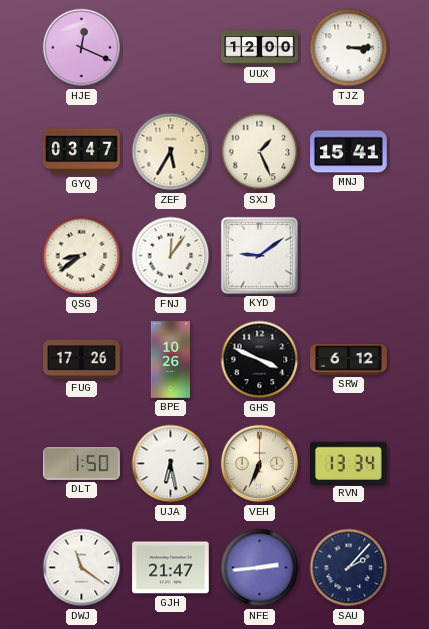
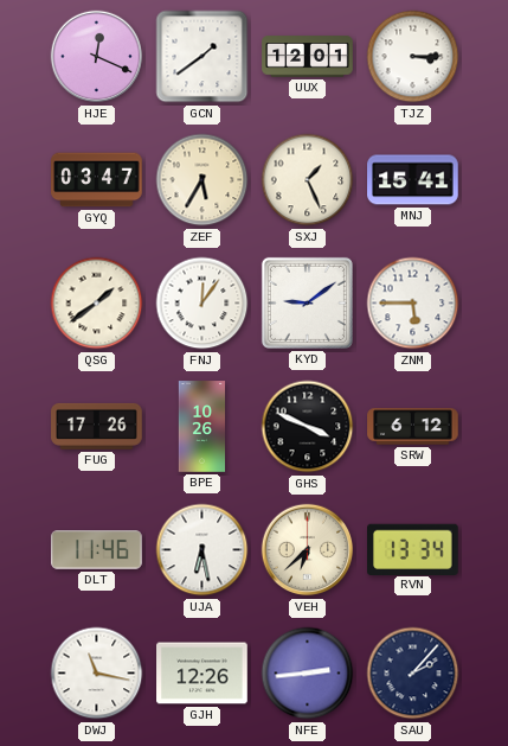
GCN: none -> 1:39 (202, 57)
UUX: 12:00 -> 12:01 (308, 57)
QSG: 8:39 -> 1:39 (97, 304)
ZNM: none -> 5:45 (413, 304)
DLT: 1:50 -> 11:46 (97, 550)
VEH: 6:34 -> 6:38 (308, 550)
DWJ: 11:21 -> 11:17 (97, 674)
GJH: 21:47 -> 12:26 (202, 674)
